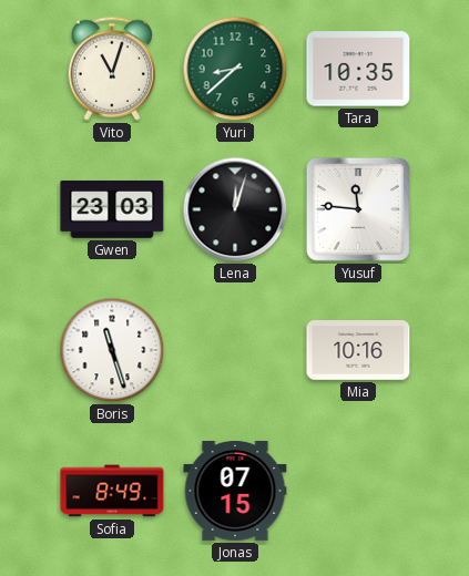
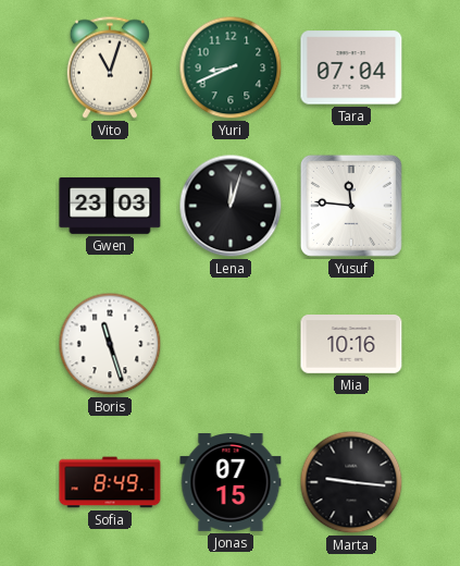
Yuri: 8:38 -> 8:41 (231, 67)
Tara: 10:35 -> 07:04 (351, 67)
Marta: none -> 9:16 (351, 482)
